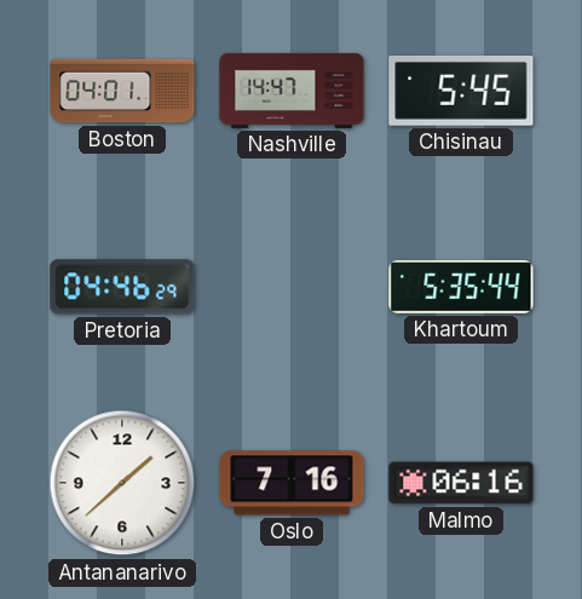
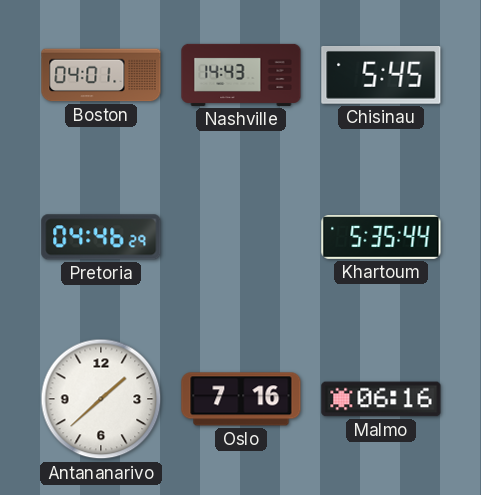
Nashville: 14:47 -> 14:43 (241, 75)
